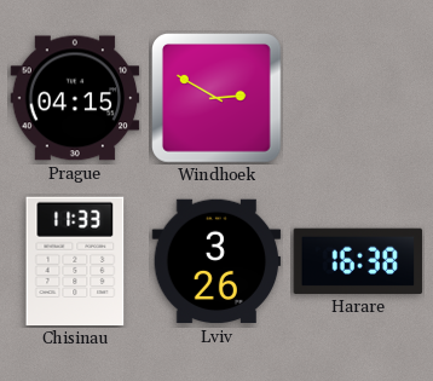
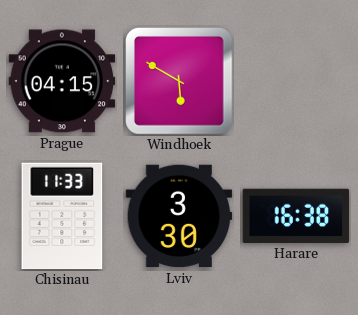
Windhoek: 2:50 -> 5:50 (180, 82)
Lviv: 3:26 -> 3:30 (179, 216)
